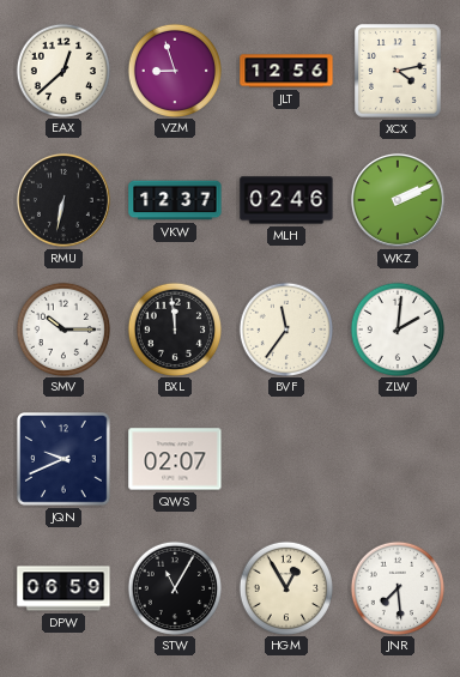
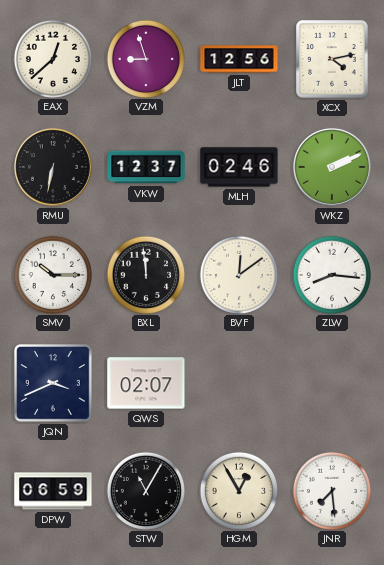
BVF: 11:36 -> 12:09 (238, 274)
ZLW: 2:01 -> 8:16 (331, 274)
JQN: 9:41 -> 3:41 (53, 383)
